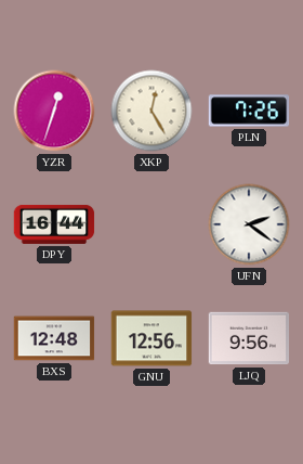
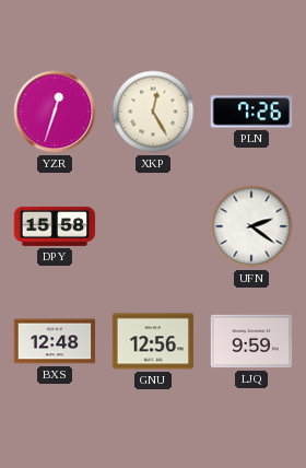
DPY: 16:44 -> 15:58 (55, 226)
LJQ: 9:56 -> 9:59 (251, 341)
